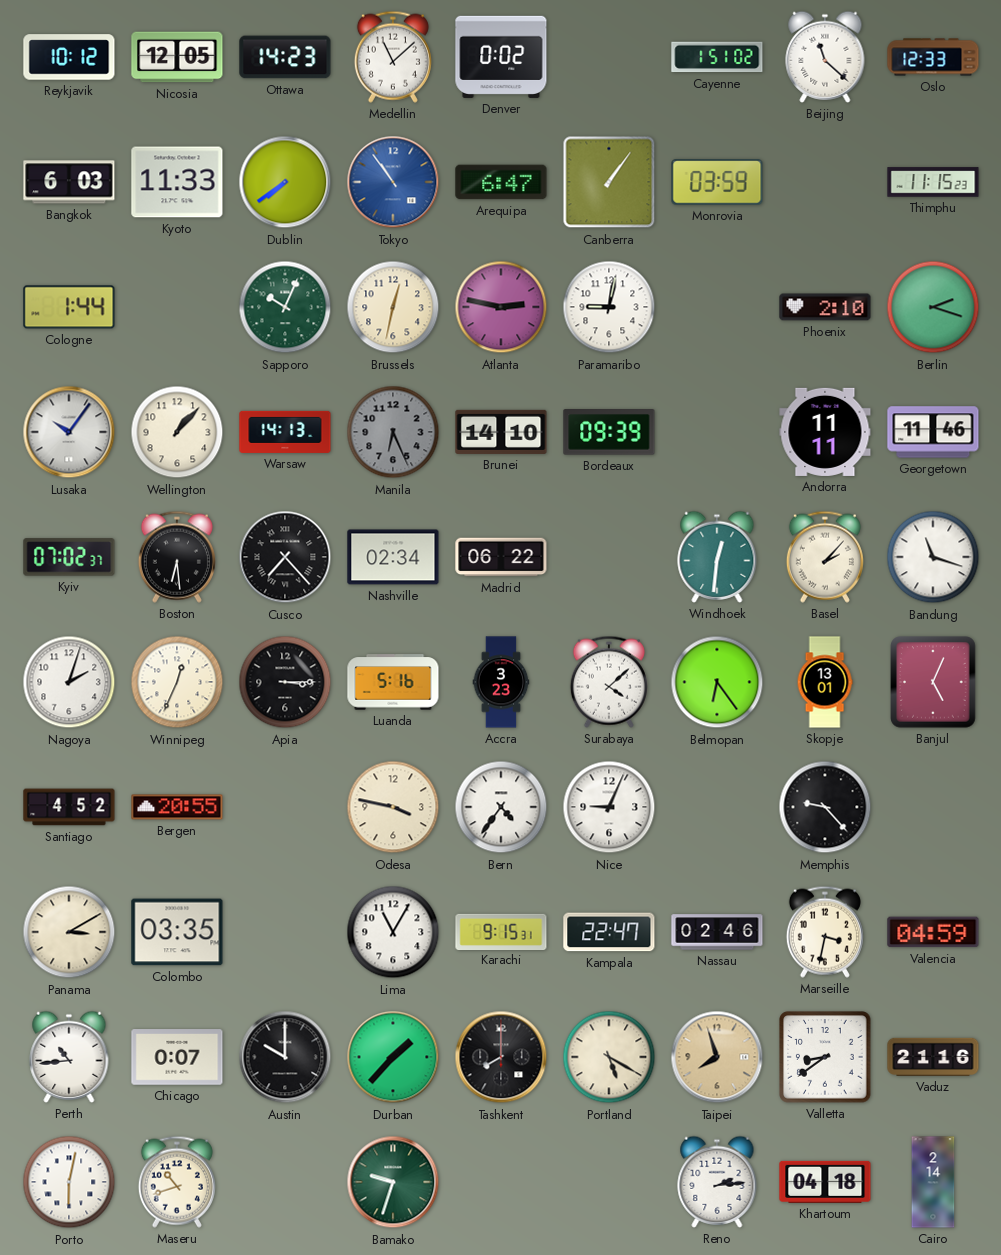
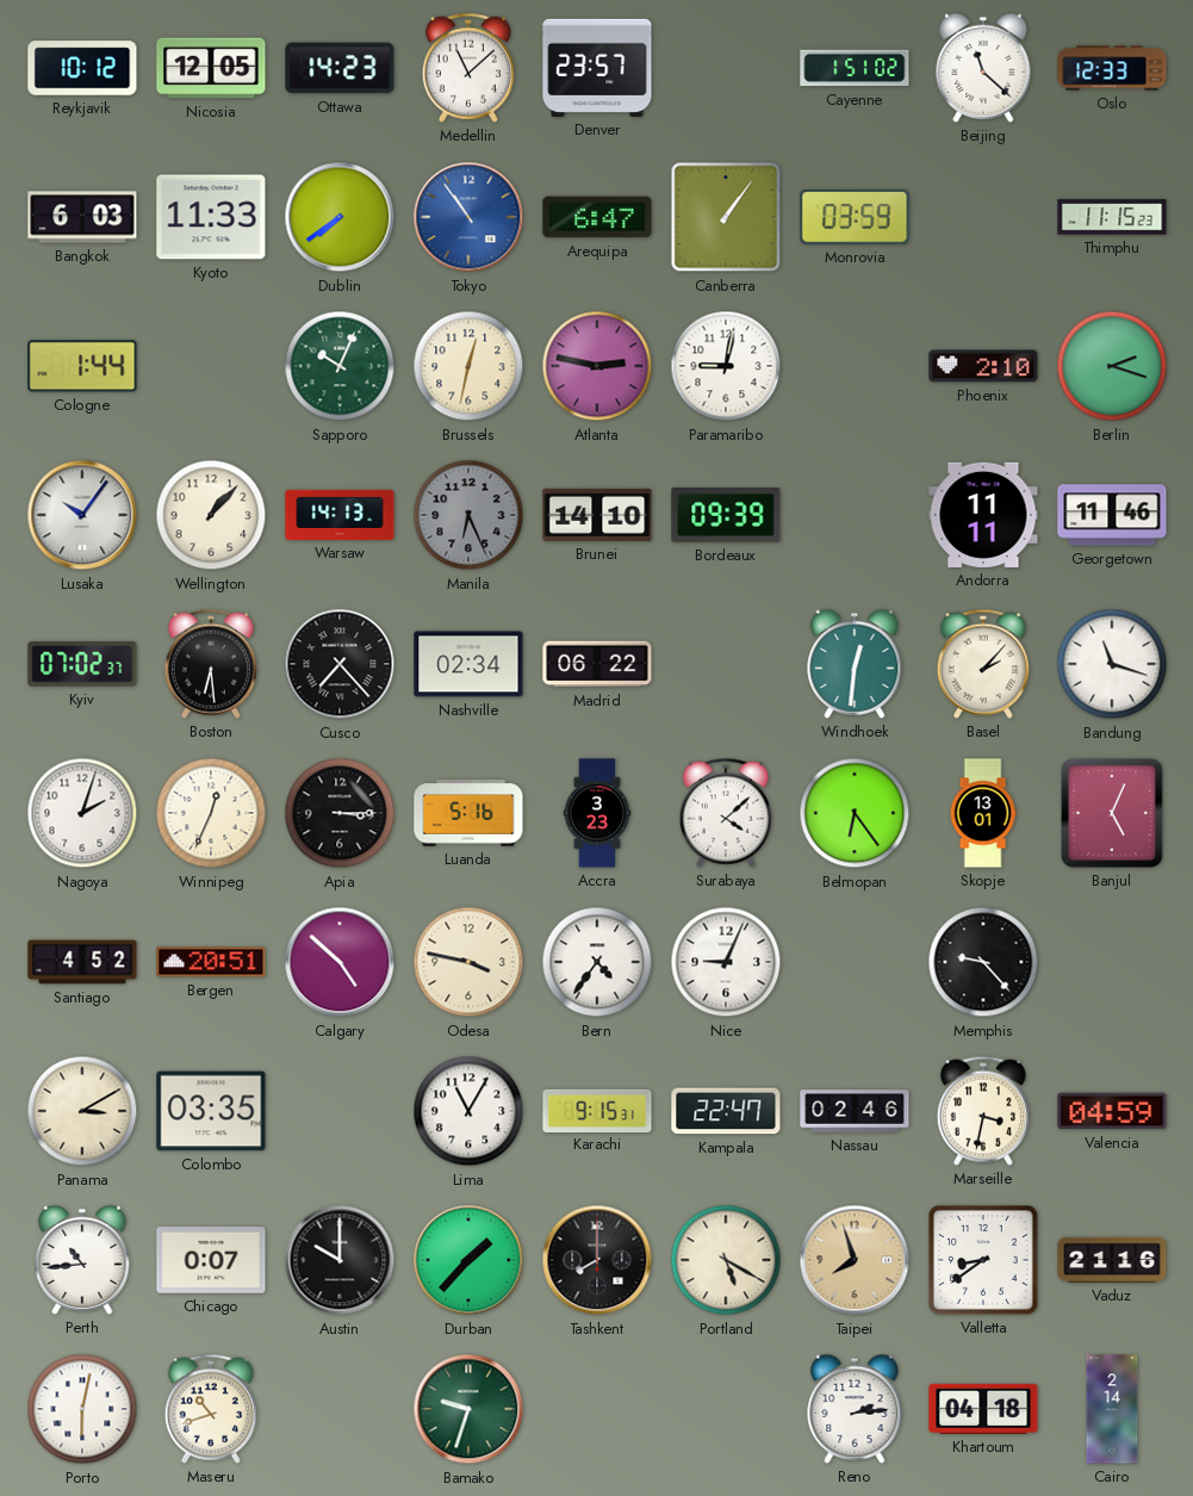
Denver: 0:02 -> 23:57 (597, 68)
Bergen: 20:55 -> 20:51 (211, 962)
Calgary: none -> 4:52 (340, 962)
